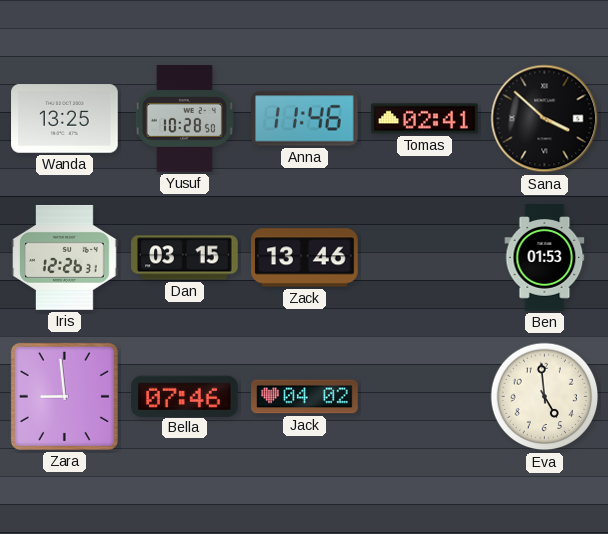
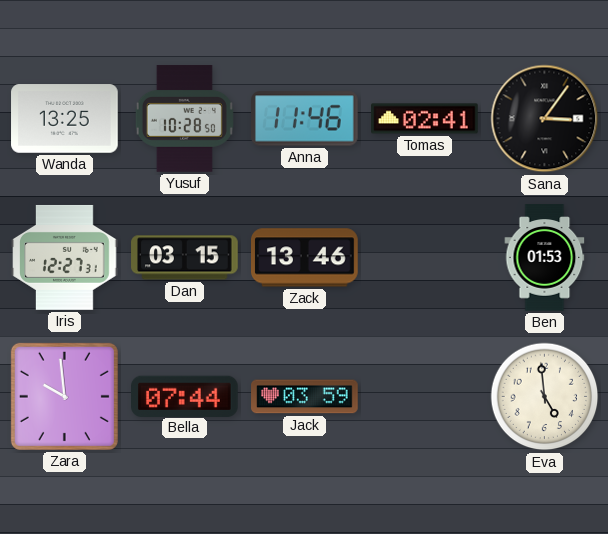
Sana: 3:52 -> 3:06 (545, 119)
Iris: 12:26 -> 12:27 (65, 257)
Zara: 8:59 -> 9:59 (64, 396)
Bella: 07:46 -> 07:44 (185, 396)
Jack: 04:02 -> 03:59 (305, 397)
